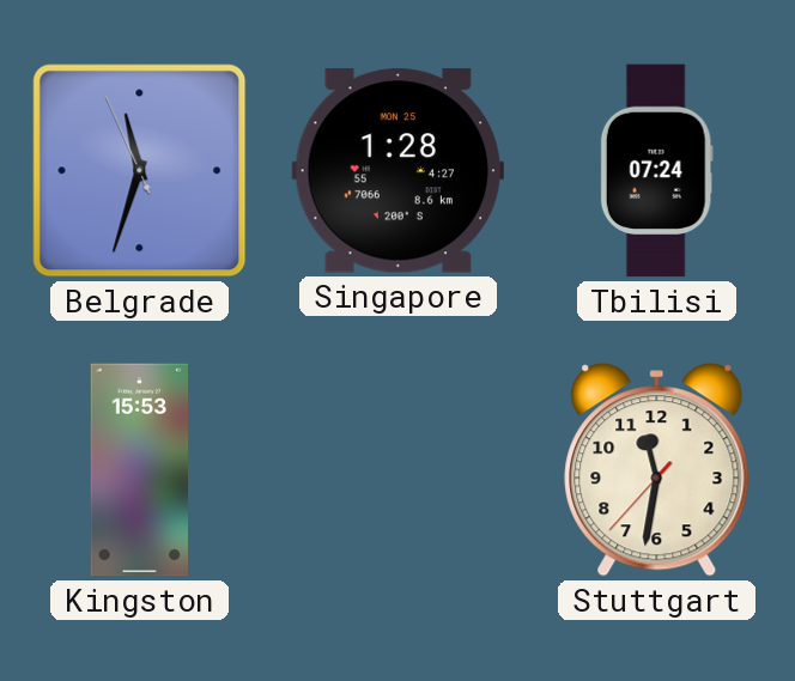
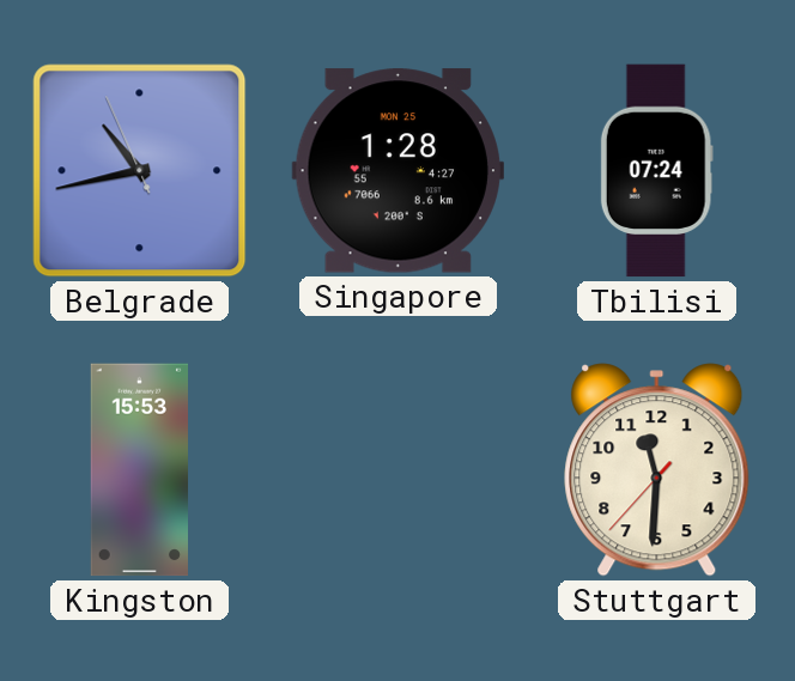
Belgrade: 11:32 -> 10:42 (140, 171)
Stuttgart: 11:31 -> 11:30 (657, 470)
